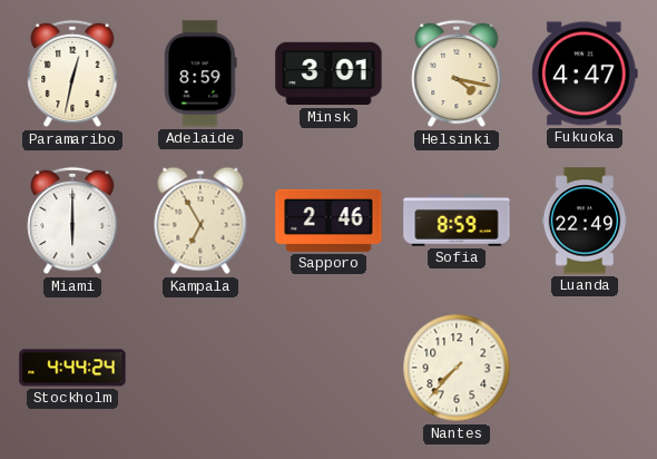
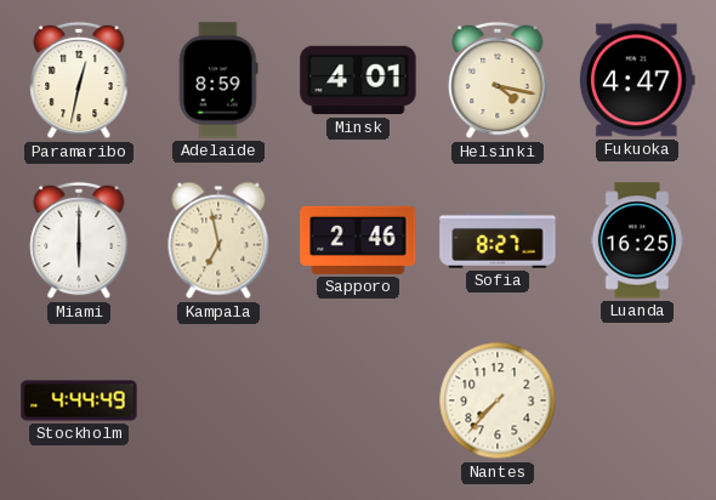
Minsk: 3:01 -> 4:01 (358, 80)
Kampala: 6:55 -> 6:58 (218, 240)
Sofia: 8:59 -> 8:27 (498, 240)
Luanda: 22:49 -> 16:25 (637, 240)
Stockholm: 4:44:24 -> 4:44:49 (79, 400)
